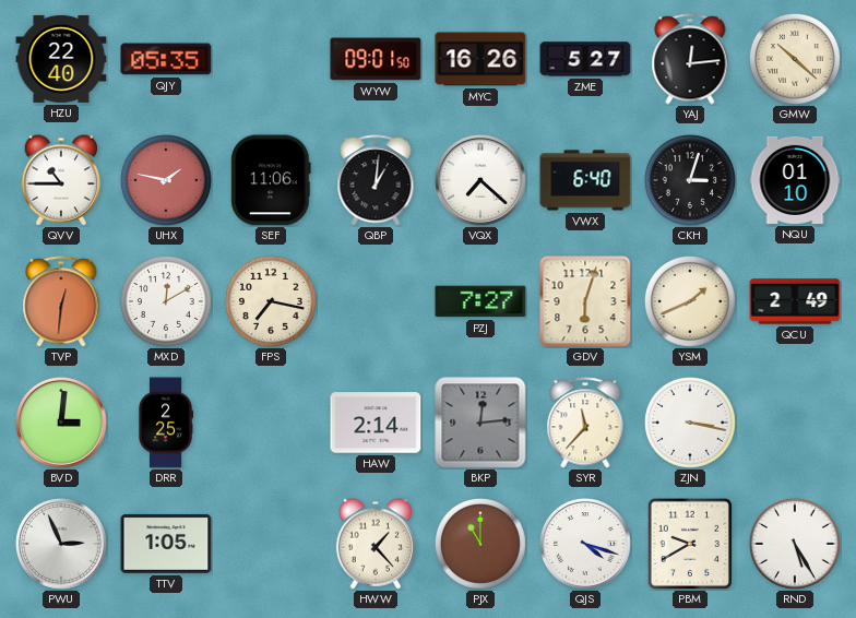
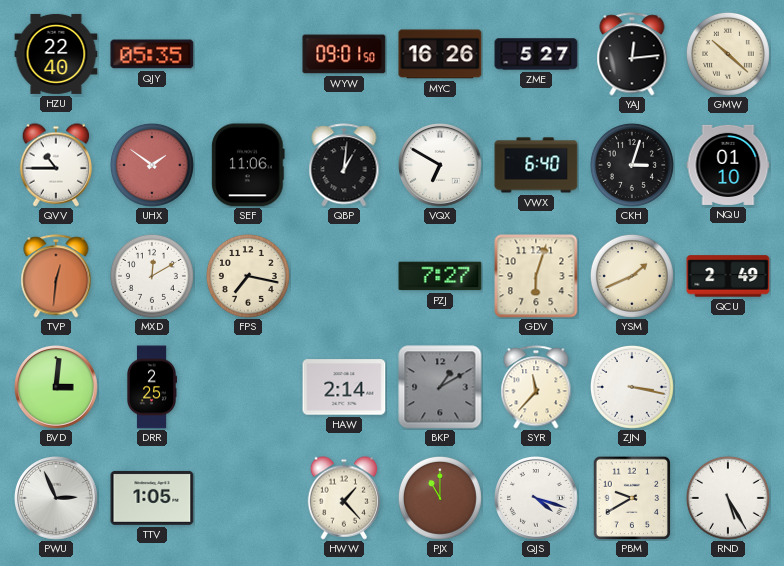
UHX: 1:47 -> 1:51 (152, 165)
VQX: 7:22 -> 6:50 (440, 165)
BKP: 12:14 -> 1:10 (440, 387)
